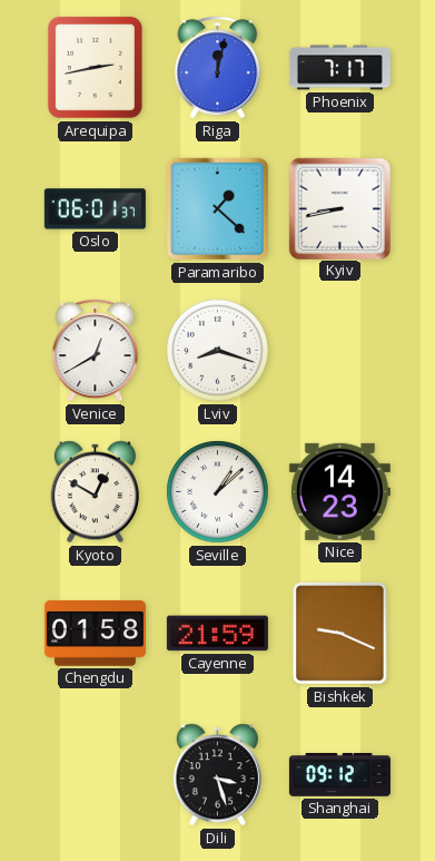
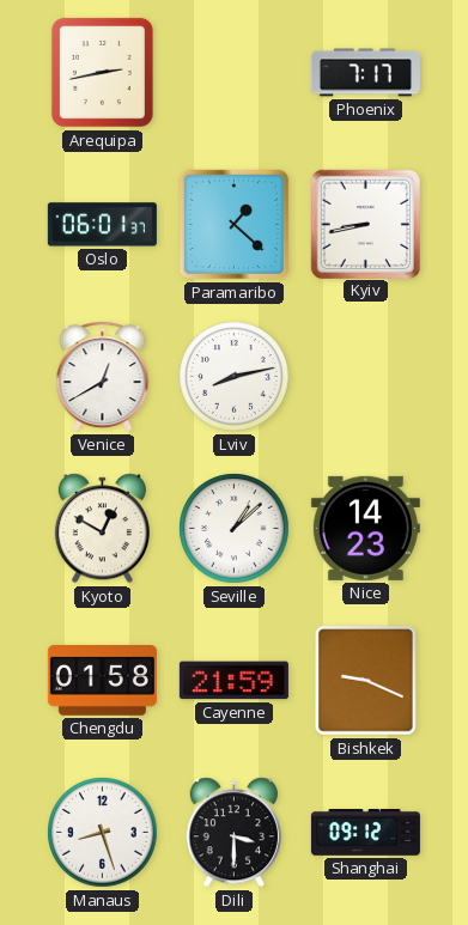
Riga: 12:02 -> none (218, 68)
Lviv: 8:18 -> 8:13 (235, 377)
Manaus: none -> 8:27 (103, 833)
Dili: 3:27 -> 3:30 (233, 833)
